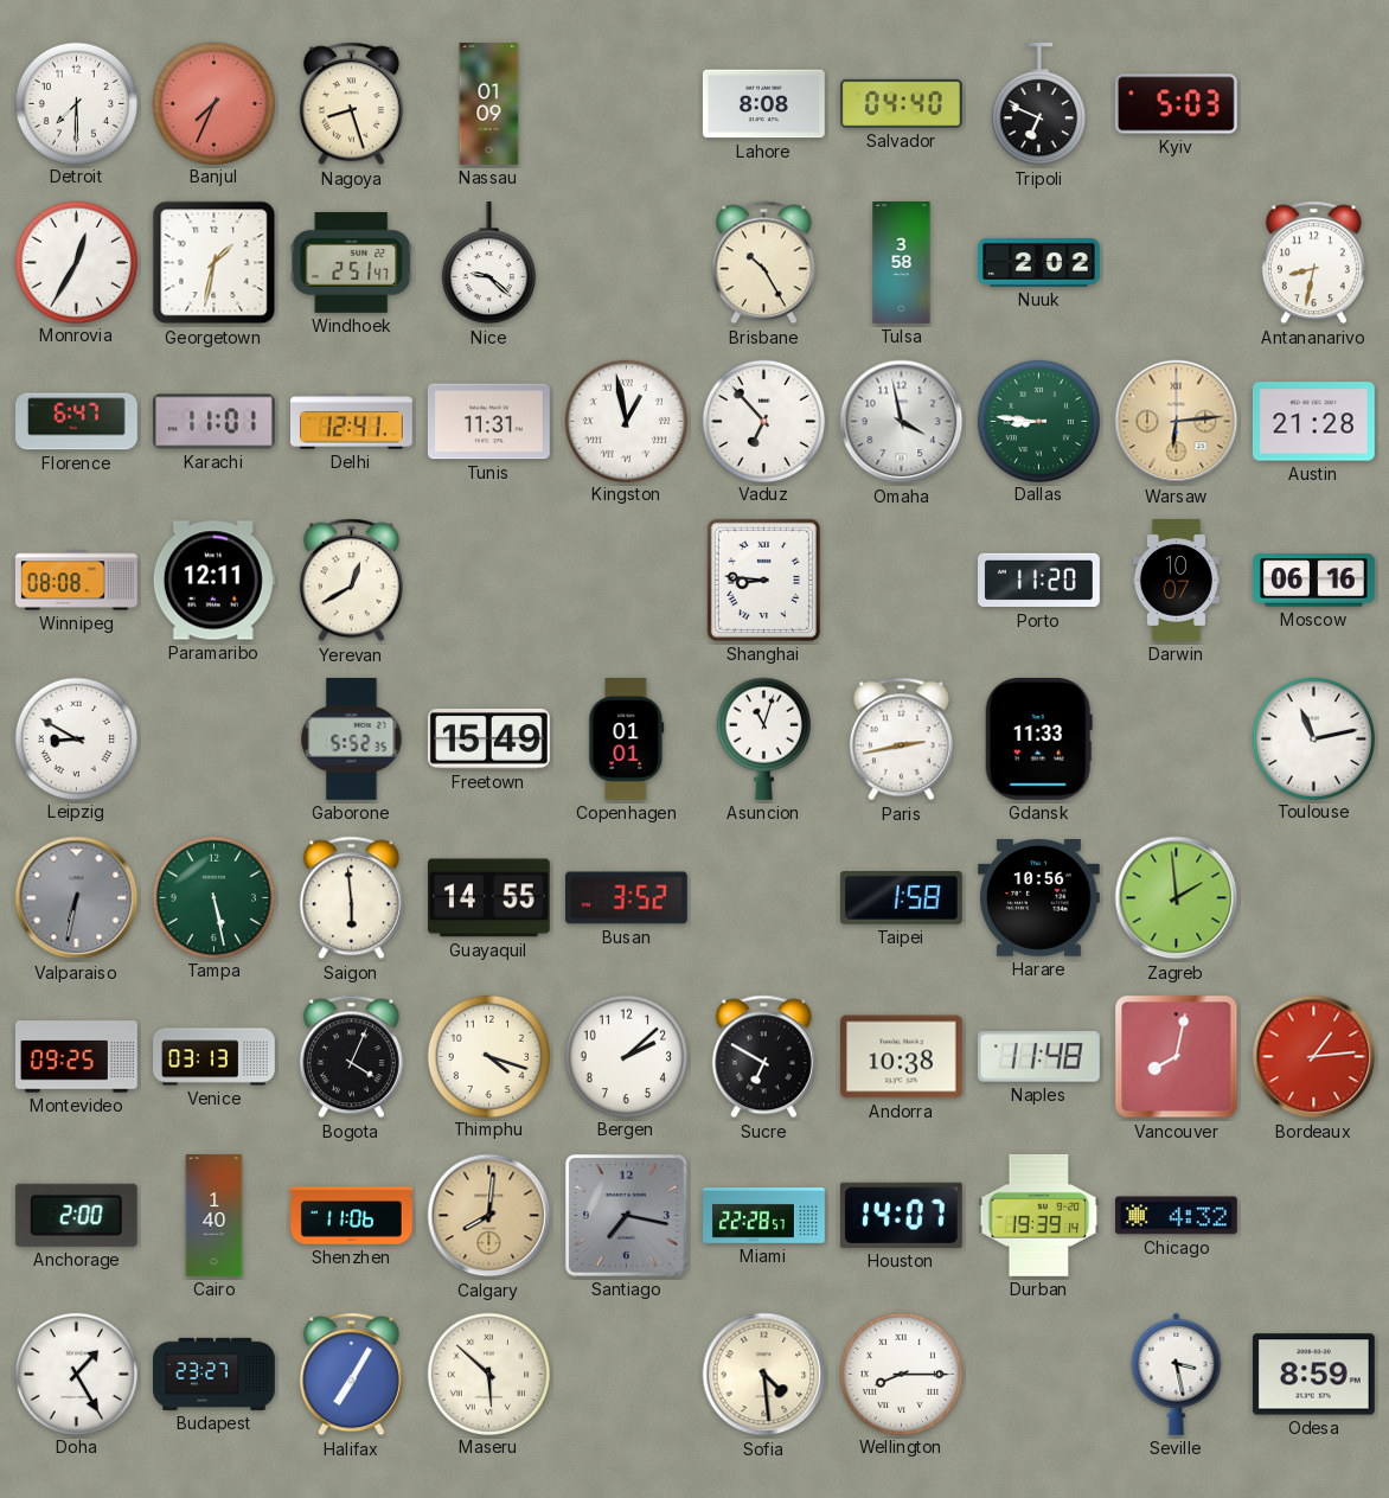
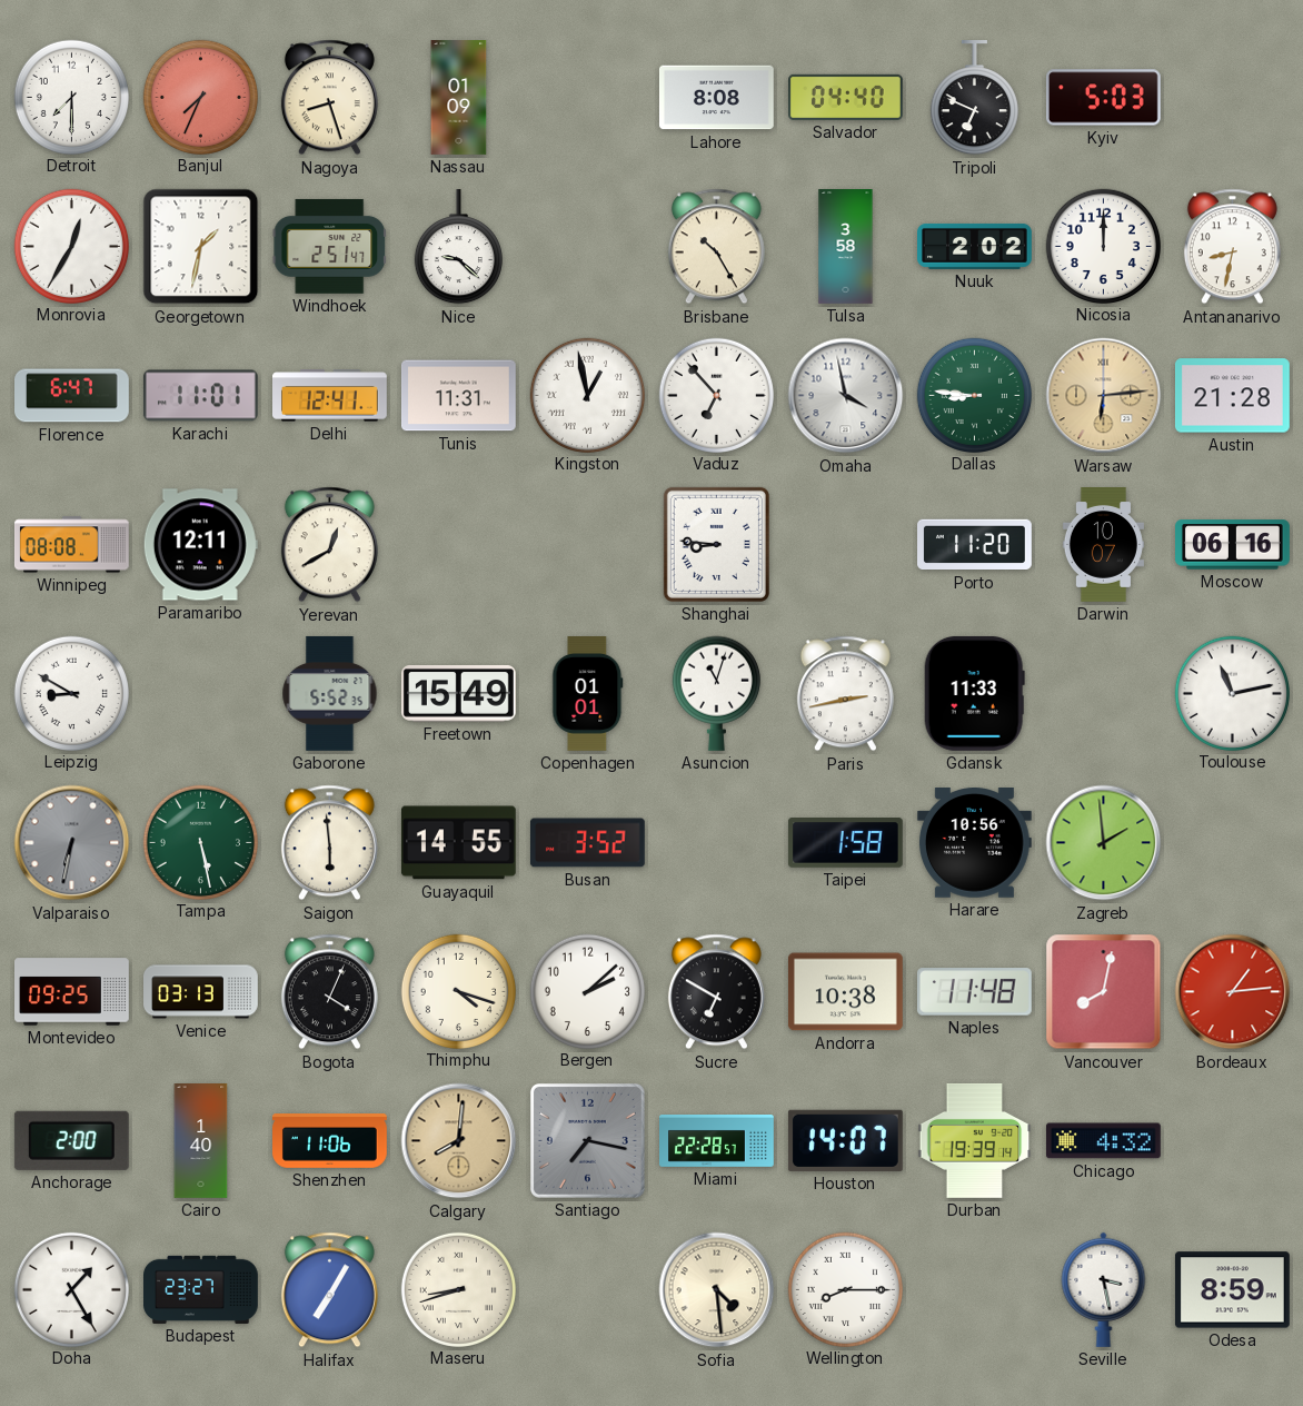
Nicosia: none -> 12:00 (1103, 246)
Maseru: 5:52 -> 8:42 (458, 1289)
